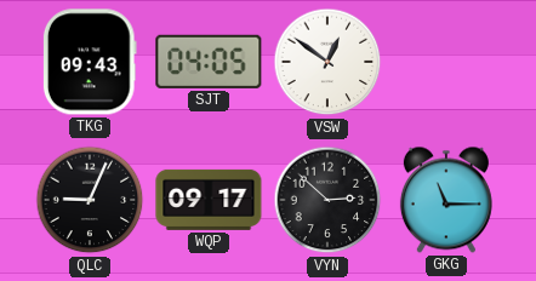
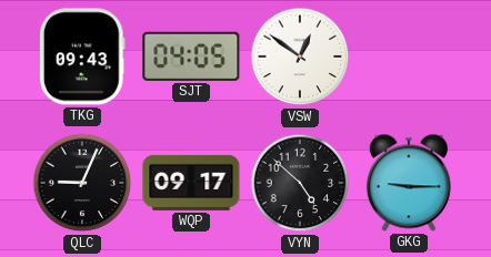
VYN: 2:52 -> 4:52 (300, 183)
GKG: 11:15 -> 9:15 (409, 183)
